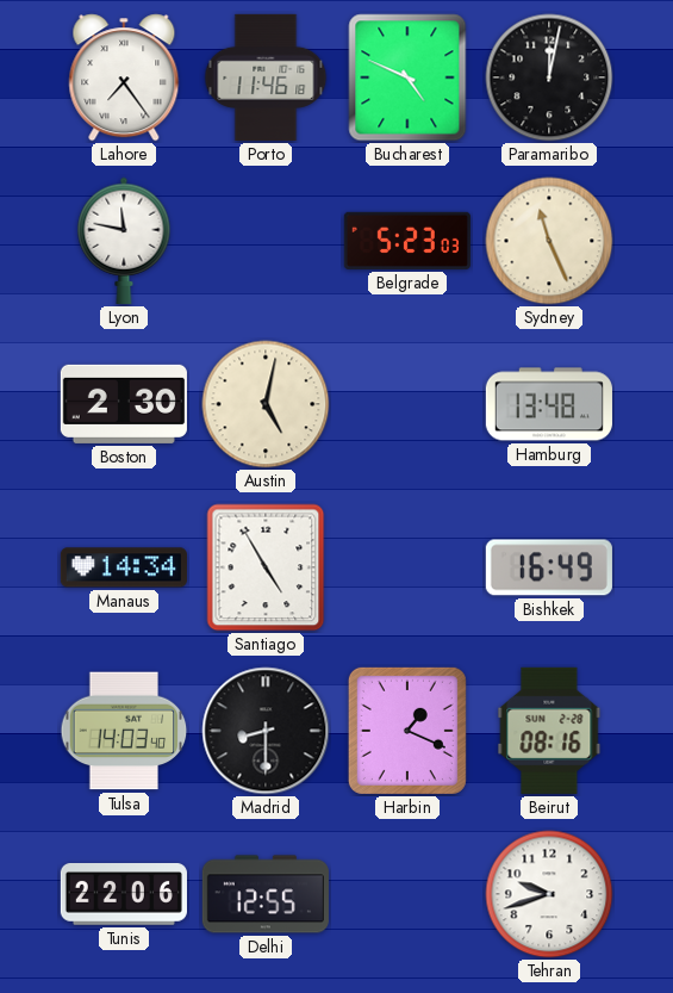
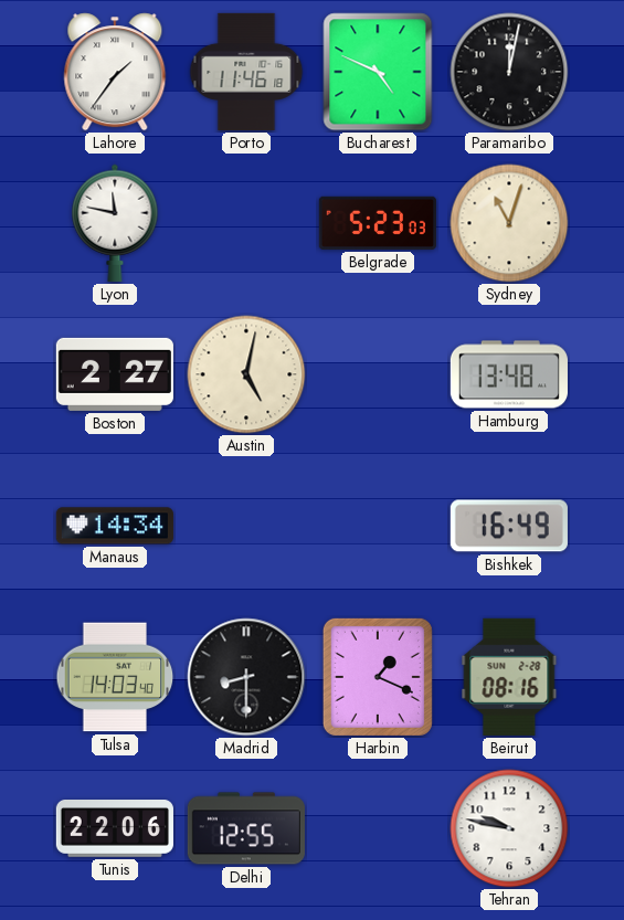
Lahore: 7:24 -> 1:36 (115, 72)
Sydney: 11:26 -> 11:03 (509, 223)
Boston: 2:30 -> 2:27 (115, 374)
Santiago: 4:55 -> none (266, 567)
Tehran: 9:42 -> 9:47 (509, 828)
